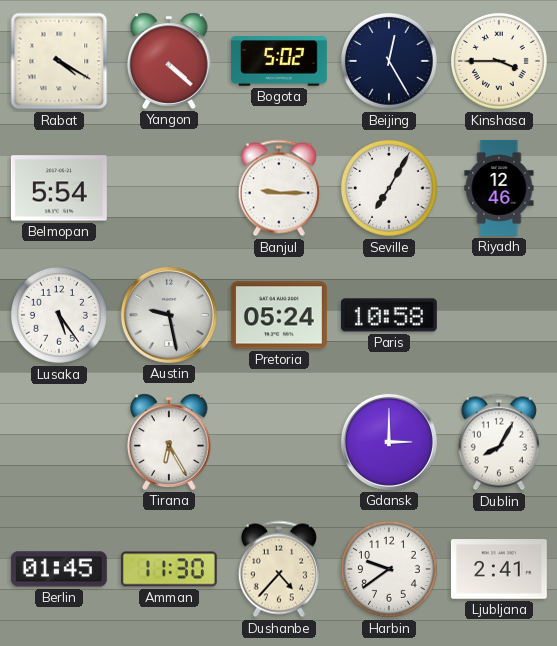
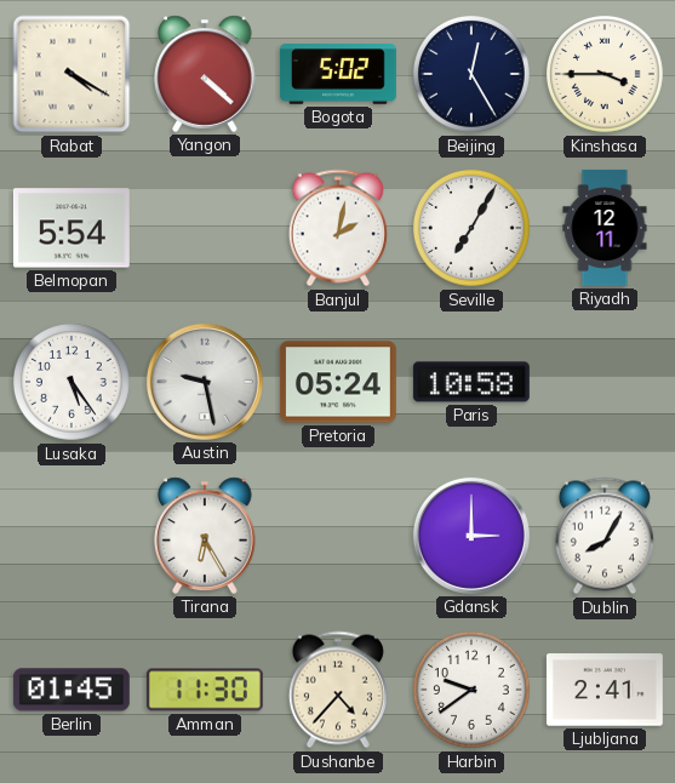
Banjul: 9:15 -> 2:02 (338, 228)
Riyadh: 12:46 -> 12:11 (605, 228)
